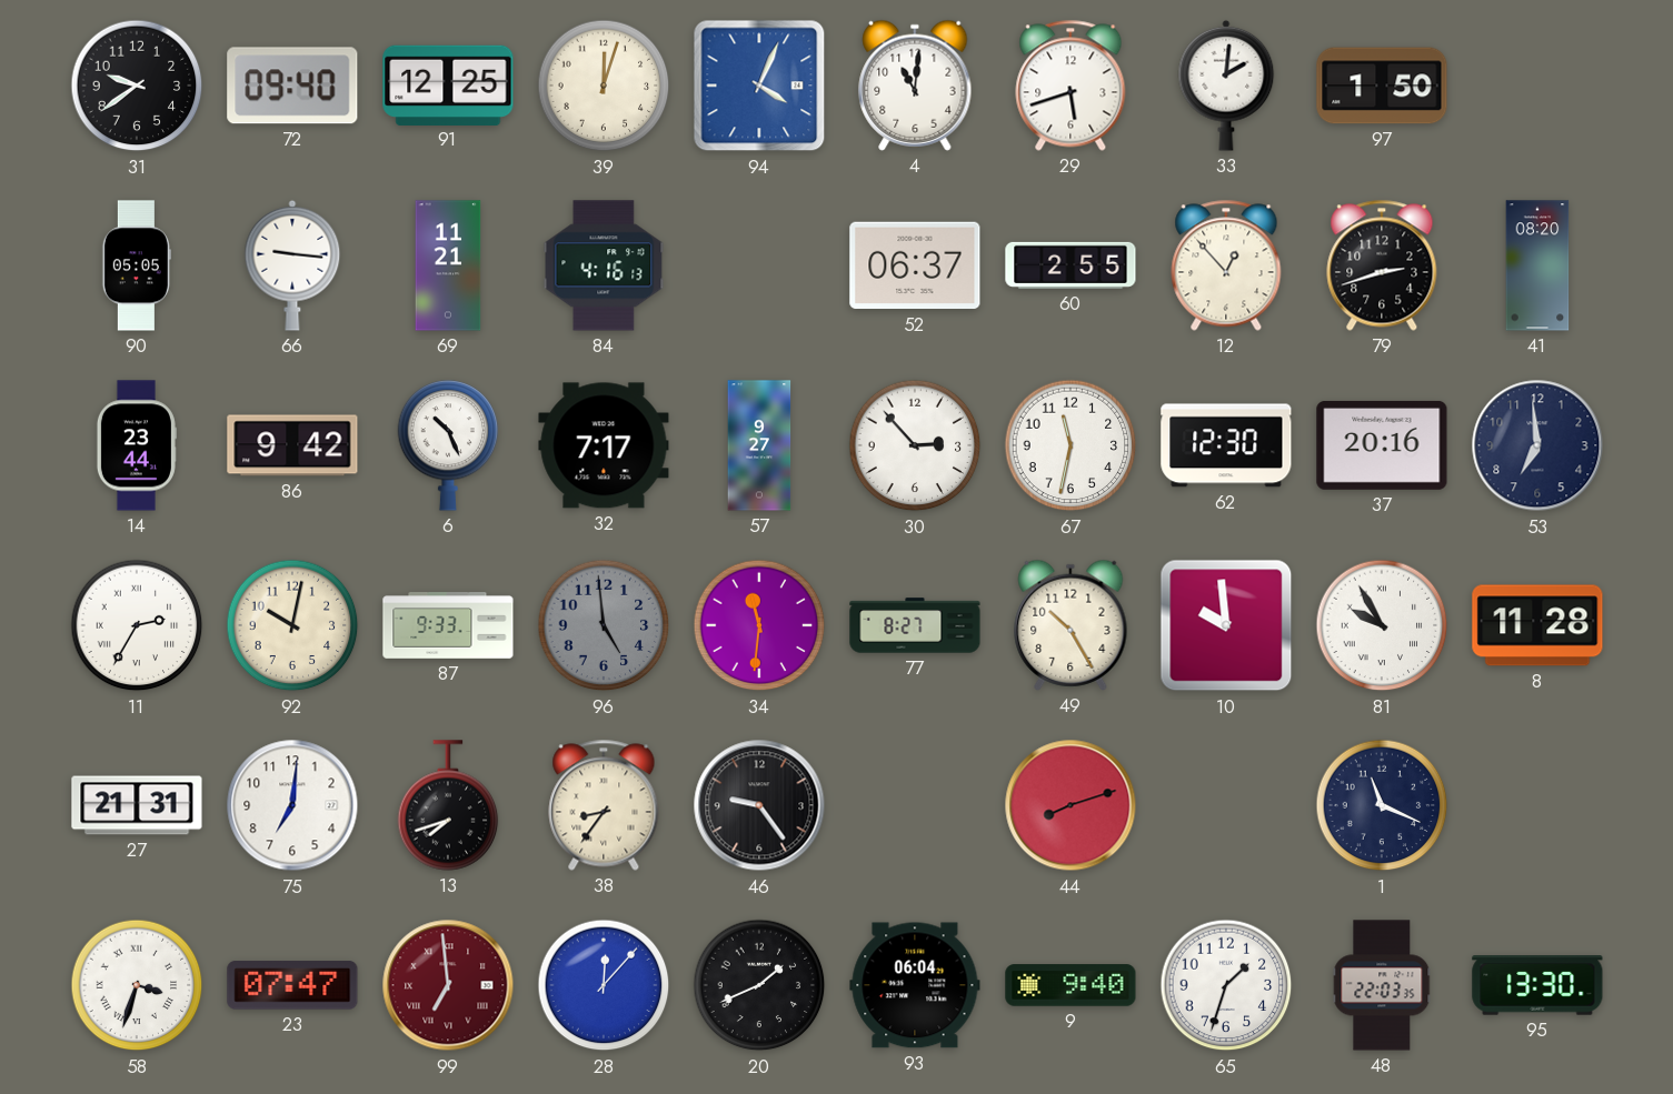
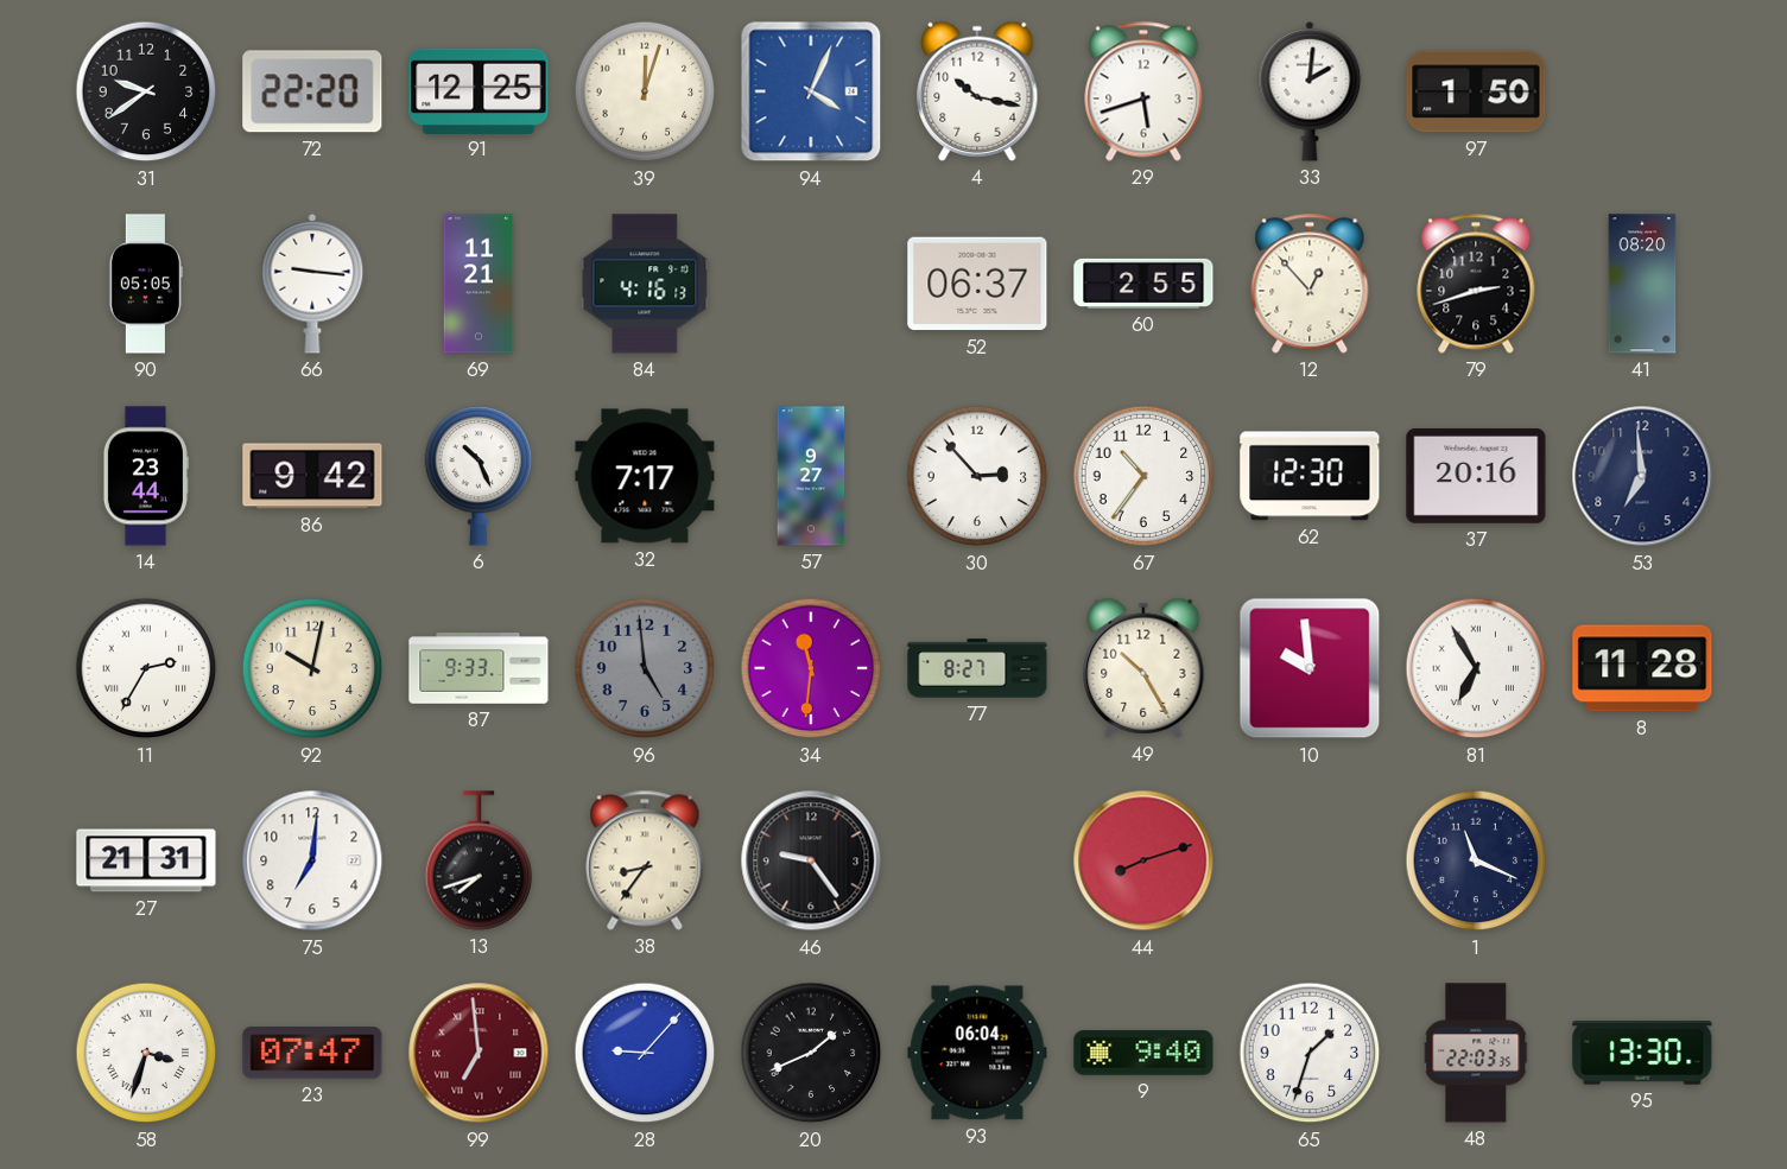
72: 09:40 -> 22:20 (312, 91)
4: 11:01 -> 10:17 (977, 91)
67: 11:32 -> 10:36 (1143, 476)
81: 9:55 -> 6:55 (1476, 668)
28: 12:07 -> 9:07 (645, 1053)
